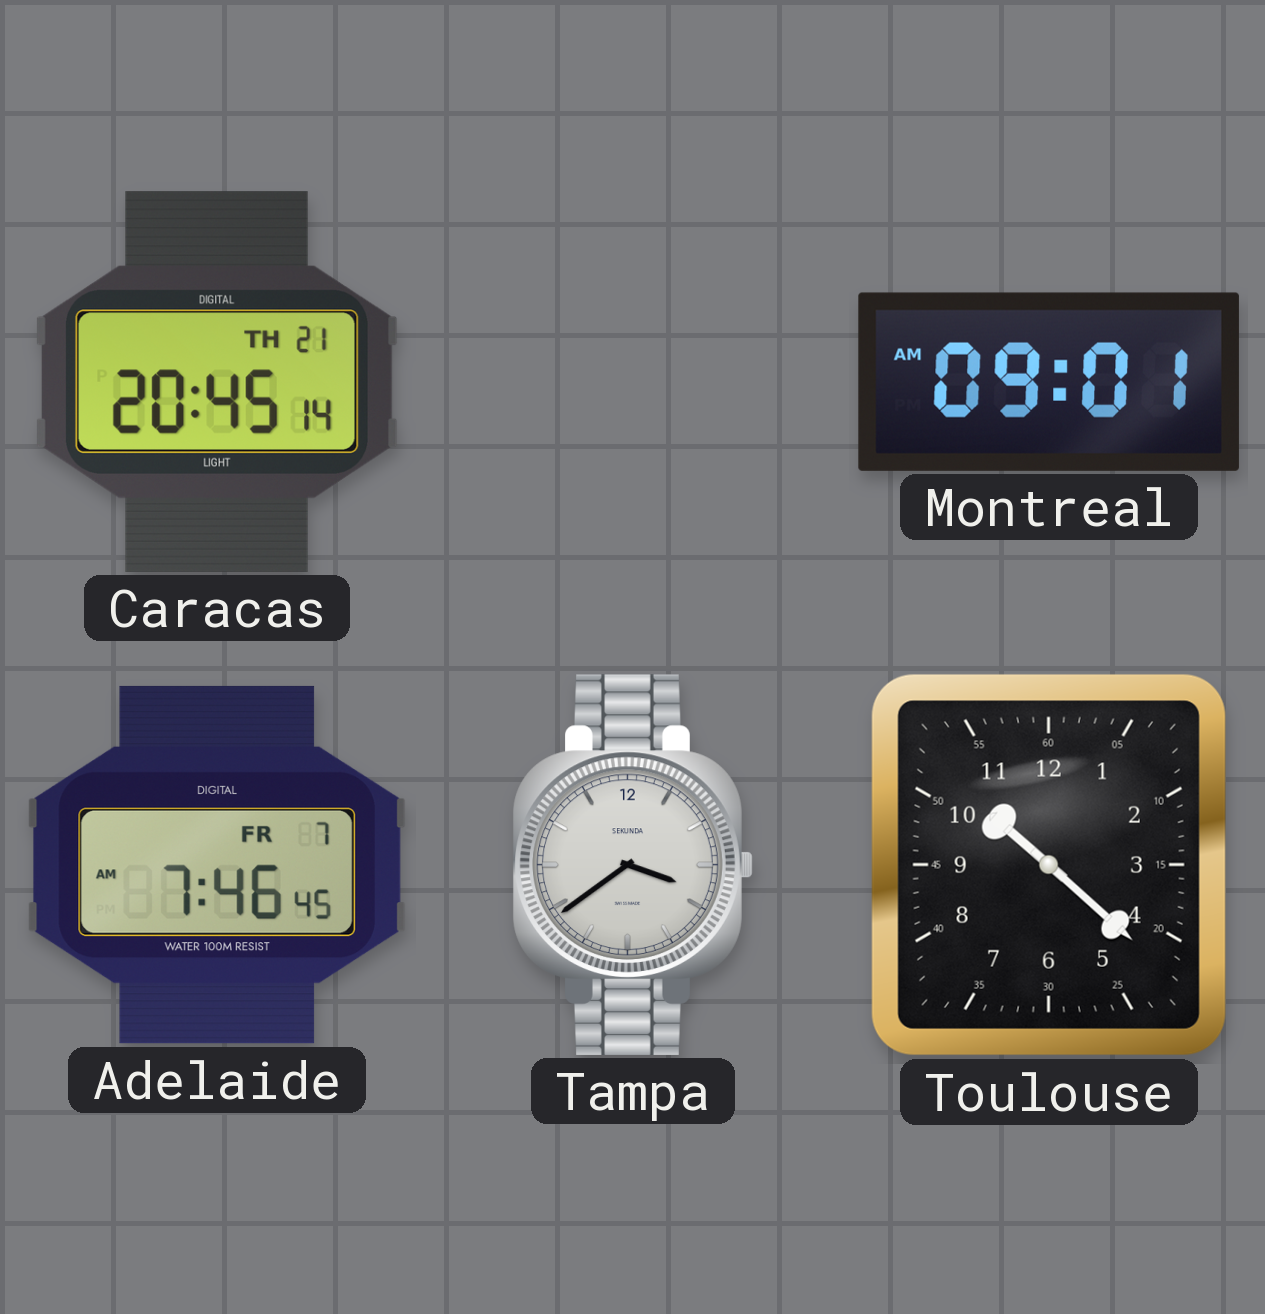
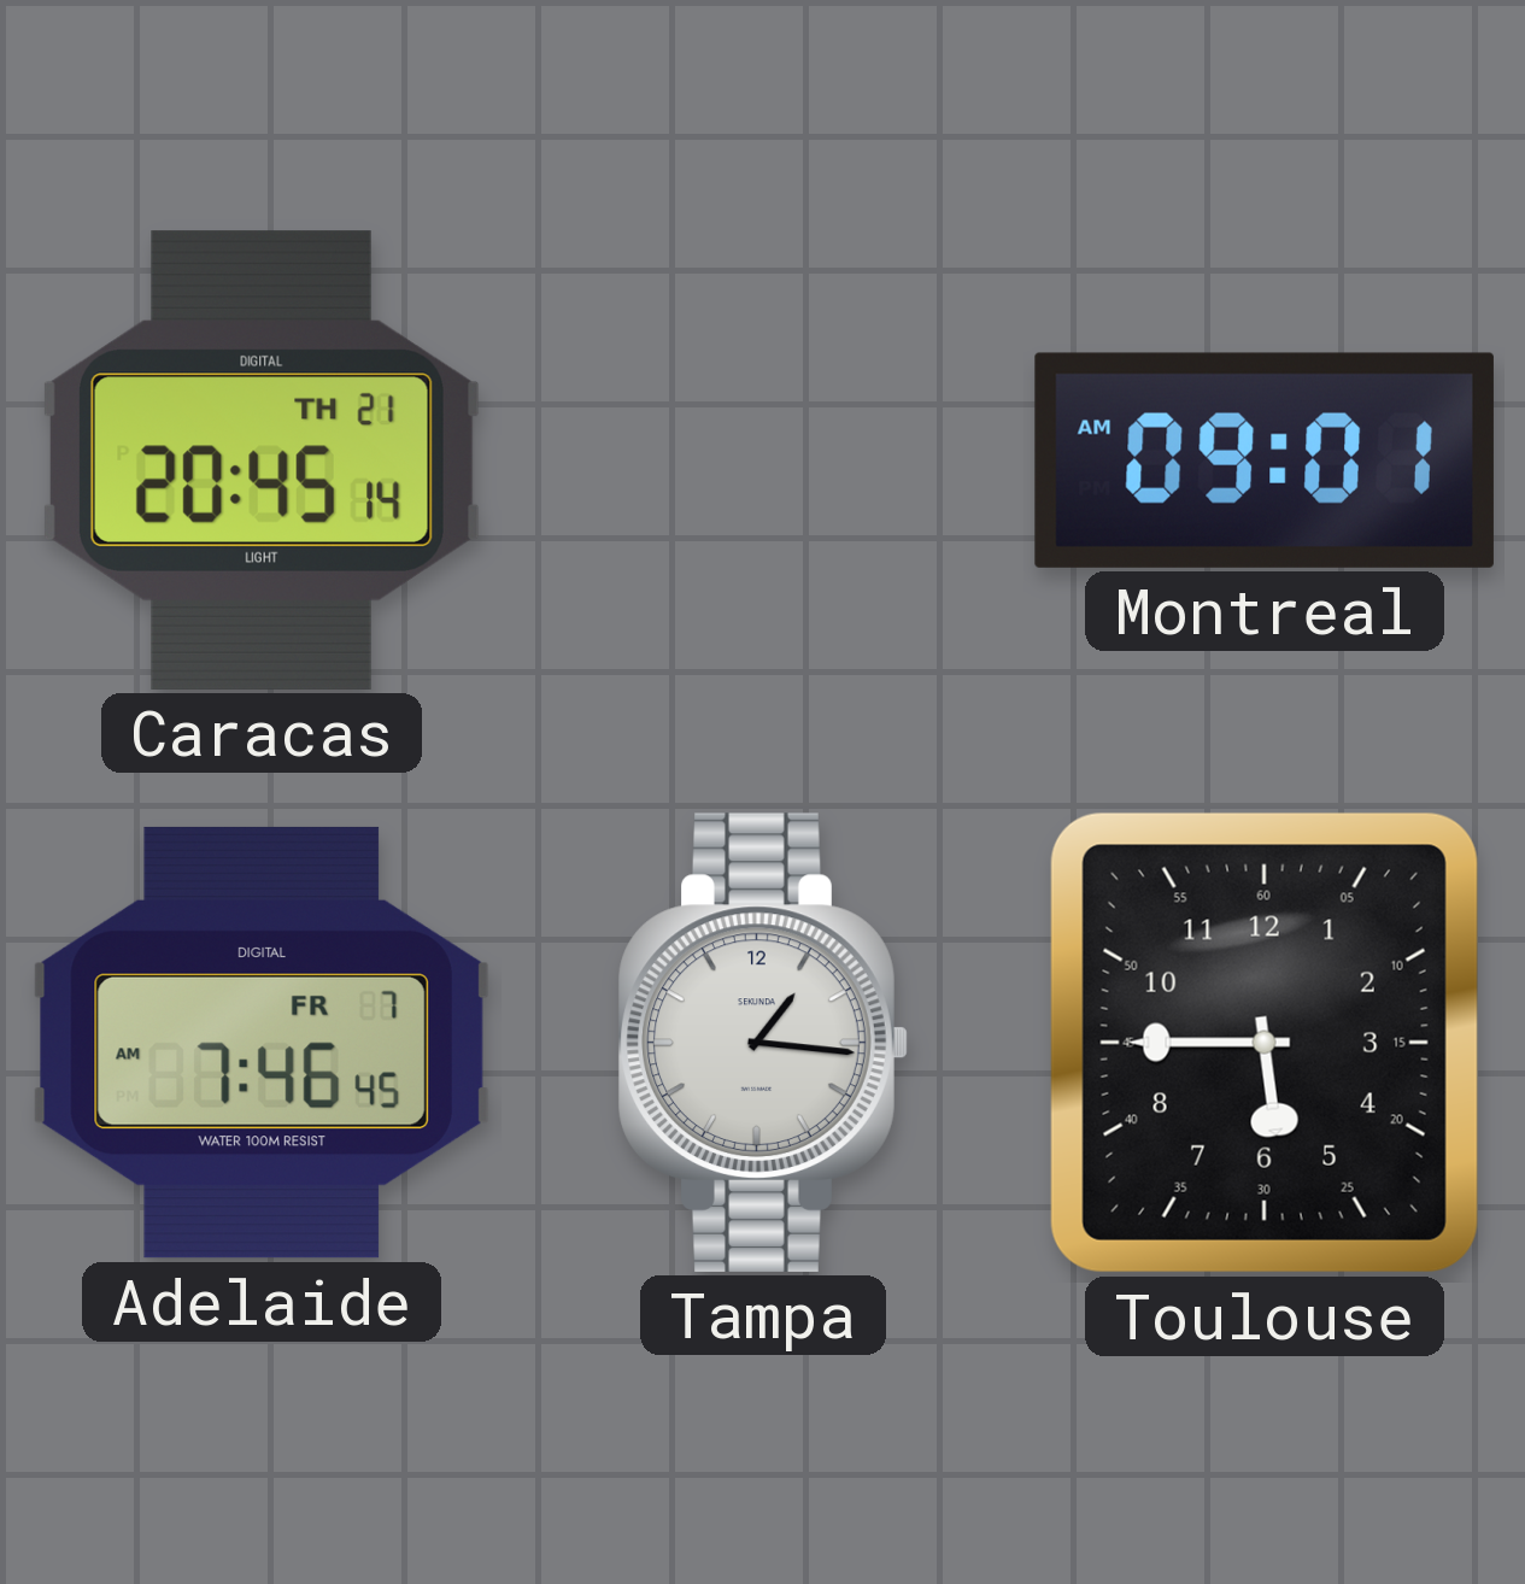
Tampa: 3:39 -> 1:16 (763, 1043)
Toulouse: 10:22 -> 5:45 (1265, 1043)
